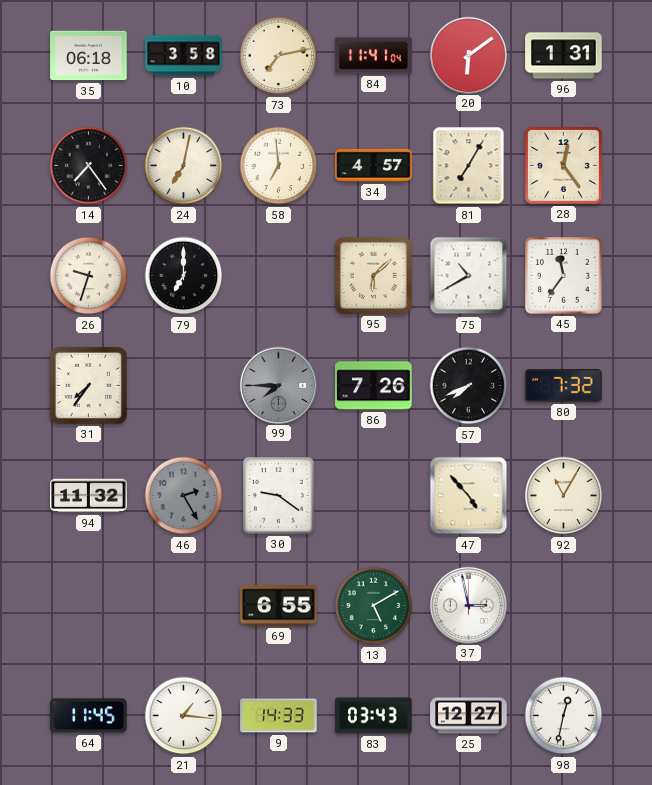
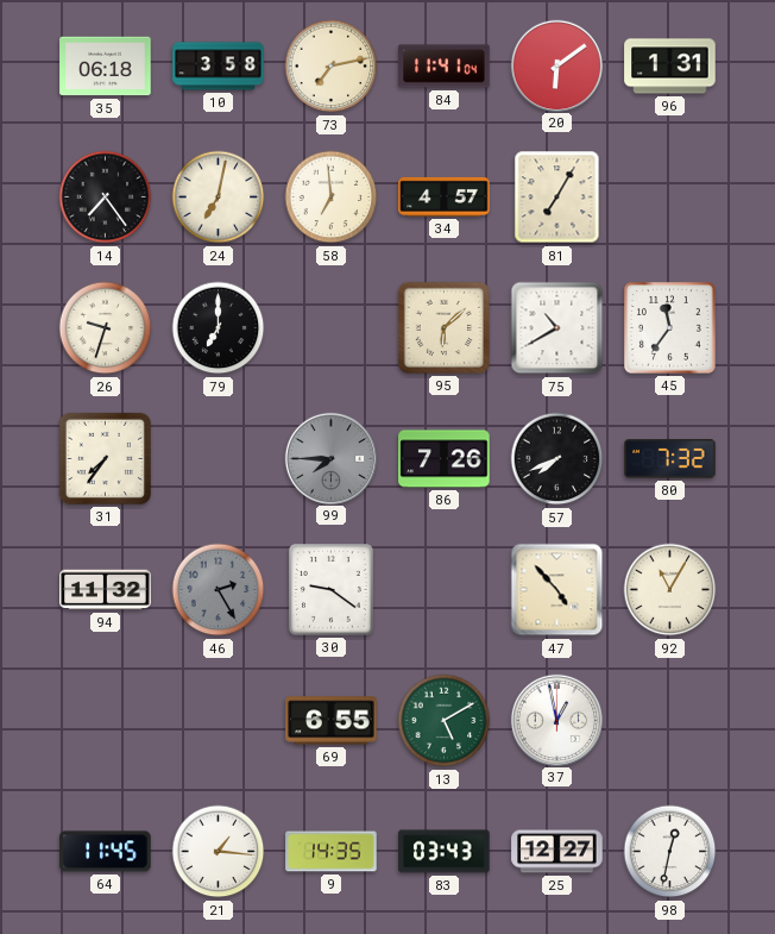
28: 12:24 -> none (564, 166)
37: 2:58 -> 12:58 (556, 720)
9: 14:33 -> 14:35 (332, 852)
